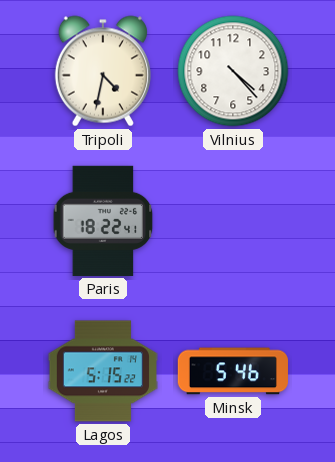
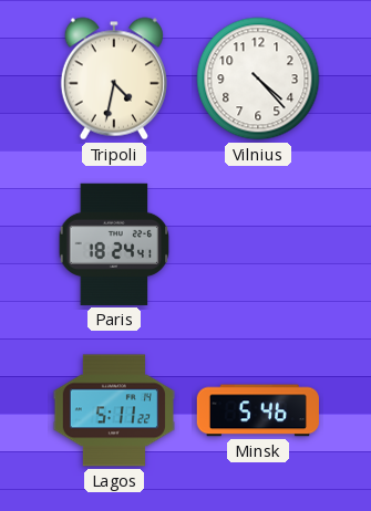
Paris: 18:22 -> 18:24 (114, 244)
Lagos: 5:15 -> 5:11 (113, 410)
